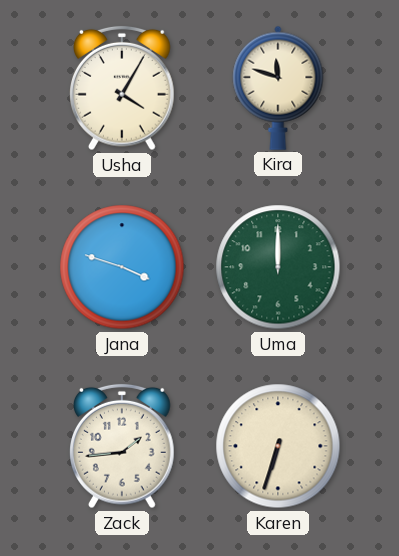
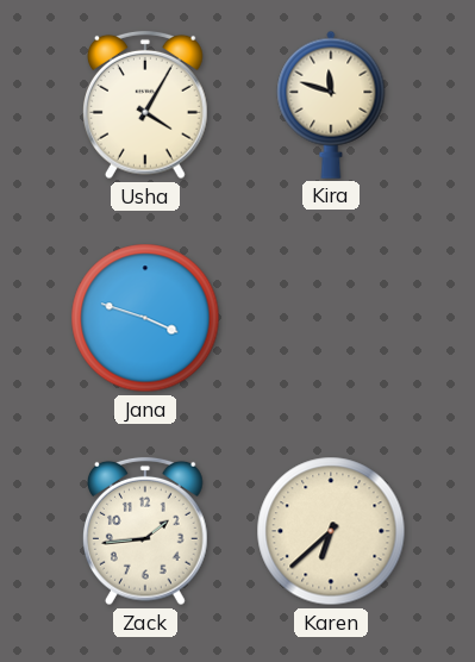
Uma: 12:00 -> none (278, 267)
Karen: 6:33 -> 6:38 (331, 531)
